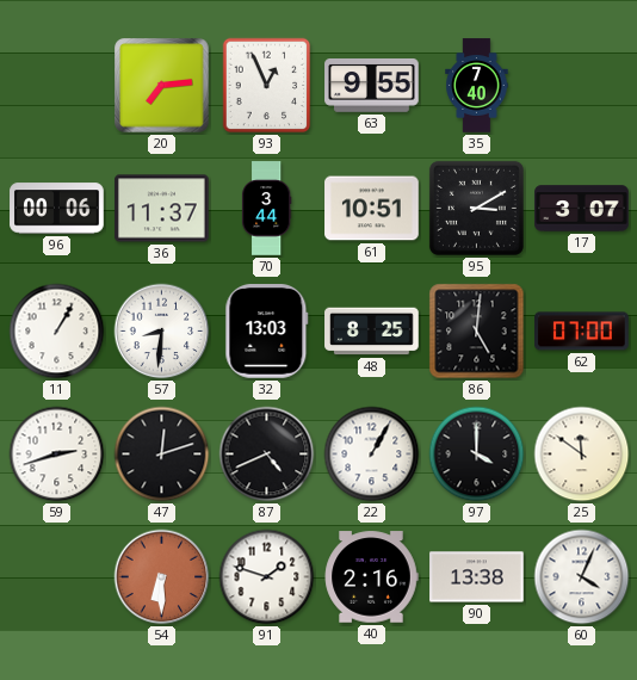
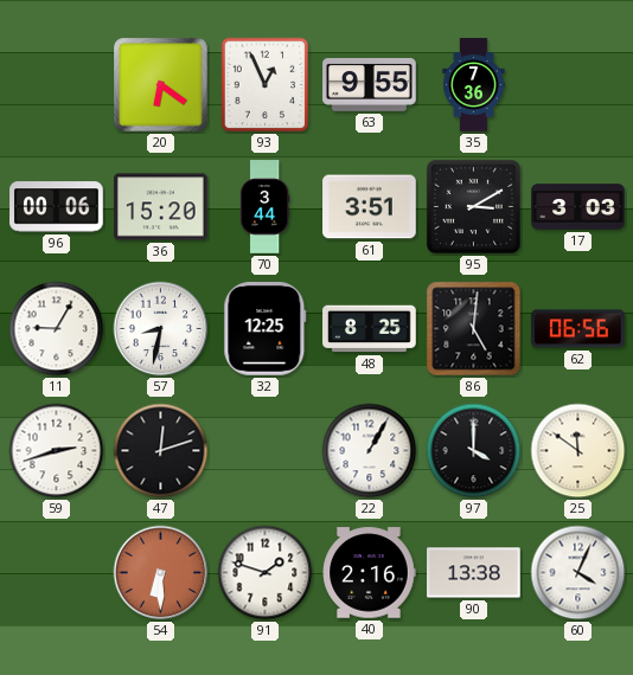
20: 7:14 -> 6:21 (161, 85)
35: 7:40 -> 7:36 (474, 85)
36: 11:37 -> 15:20 (161, 207)
61: 10:51 -> 3:51 (370, 207)
17: 3:07 -> 3:03 (578, 207)
11: 1:05 -> 9:05 (57, 329)
57: 8:31 -> 8:32 (161, 329)
32: 13:03 -> 12:25 (266, 329)
62: 07:00 -> 06:56 (578, 329)
87: 4:41 -> none (267, 455)
